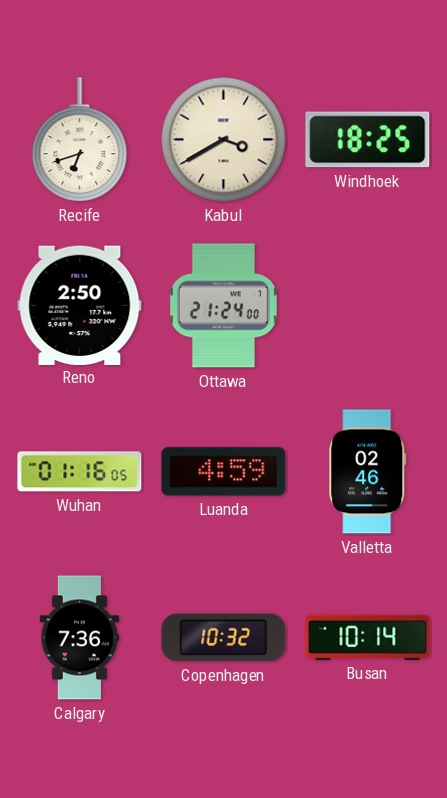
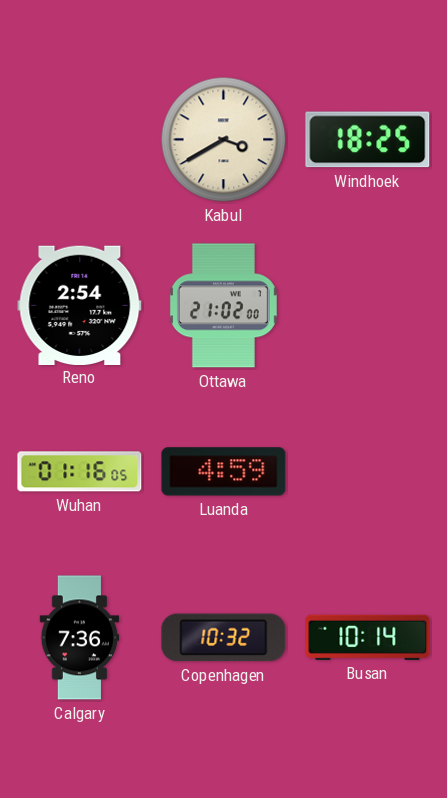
Recife: 6:42 -> none (80, 140)
Reno: 2:50 -> 2:54 (80, 305)
Ottawa: 21:24 -> 21:02 (223, 306)
Valletta: 02:46 -> none (368, 472)
